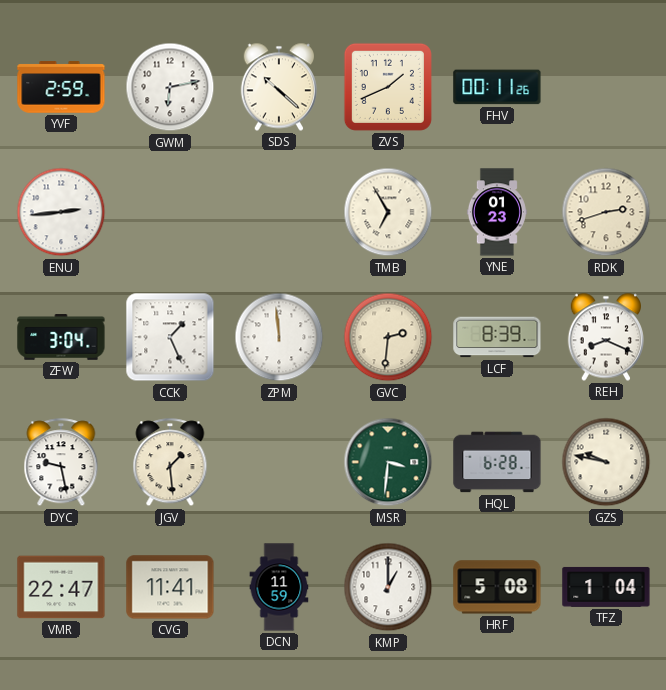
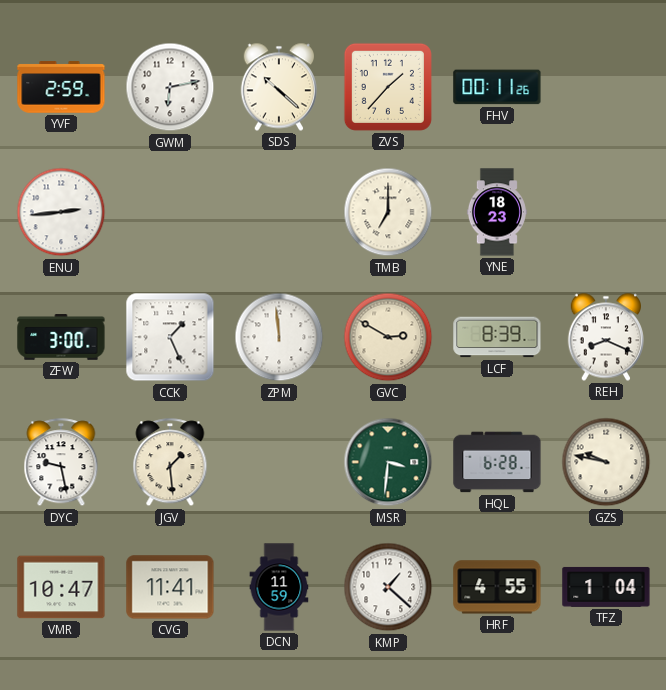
ZVS: 1:41 -> 1:37 (388, 87)
TMB: 6:55 -> 7:00 (388, 212)
YNE: 01:23 -> 18:23 (497, 212)
RDK: 2:42 -> none (606, 212)
ZFW: 3:04 -> 3:00 (61, 337)
GVC: 2:31 -> 2:50 (388, 337)
VMR: 22:47 -> 10:47 (61, 587)
KMP: 1:00 -> 1:22 (388, 587)
HRF: 5:08 -> 4:55 (497, 587)
